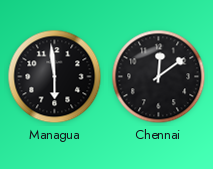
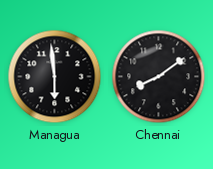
Chennai: 12:09 -> 8:09 (159, 77)
